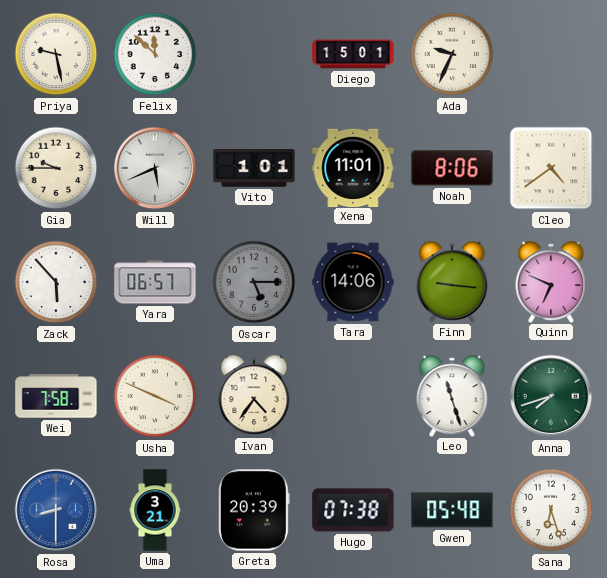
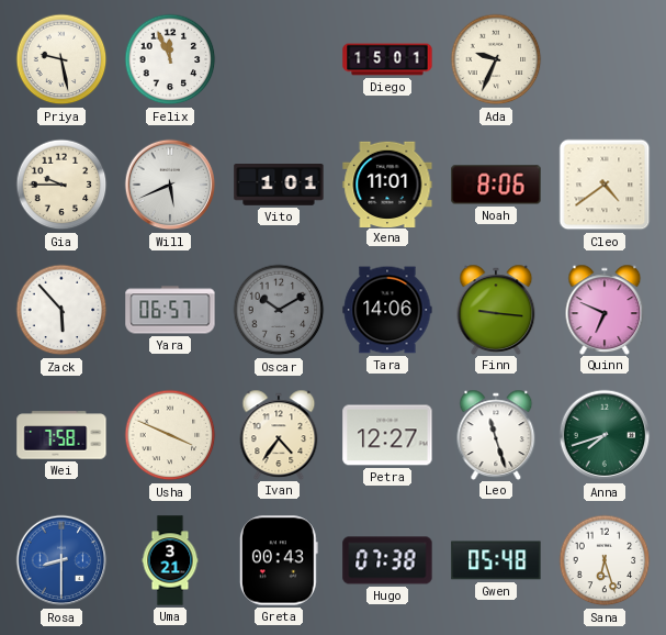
Felix: 11:52 -> 11:56 (170, 59)
Oscar: 5:15 -> 10:10 (279, 310)
Petra: none -> 12:27 (387, 435)
Greta: 20:39 -> 00:43 (279, 560)
